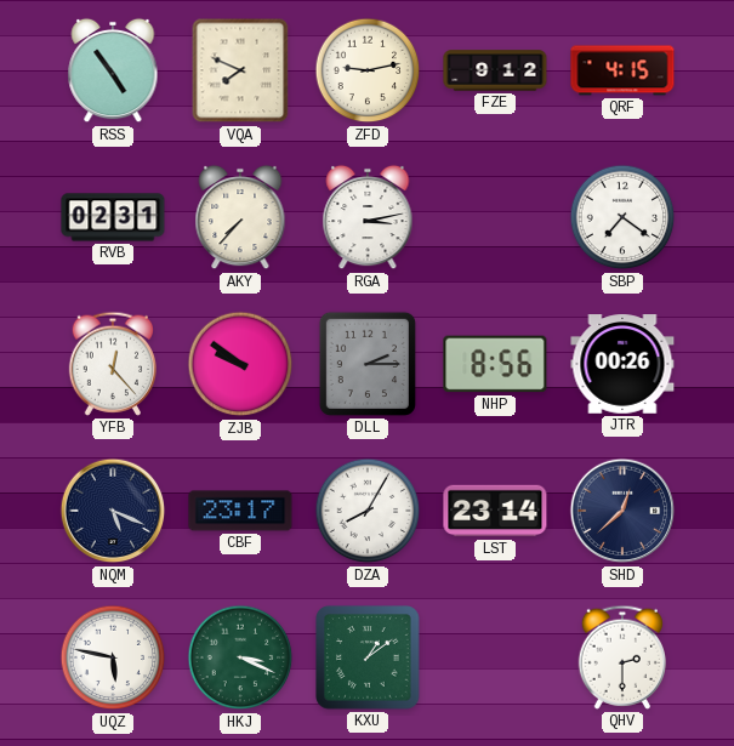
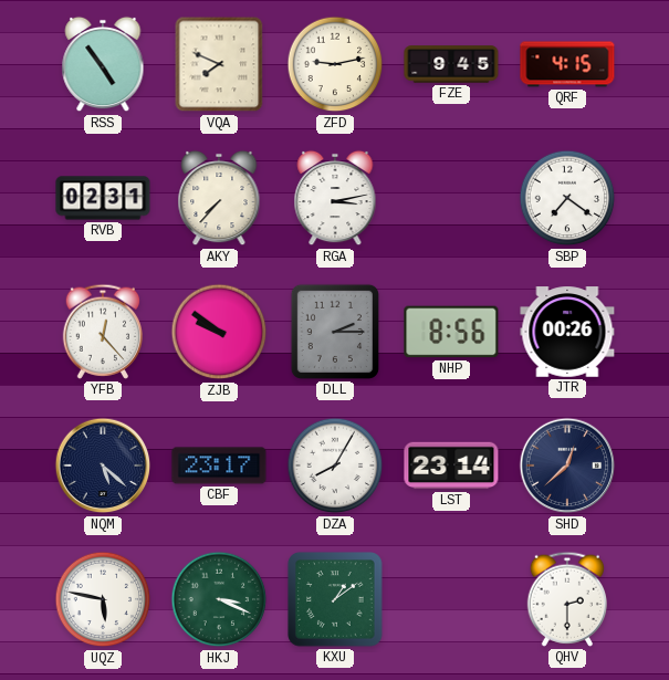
FZE: 9:12 -> 9:45 (451, 64)
NQM: 5:19 -> 5:22 (103, 465)
